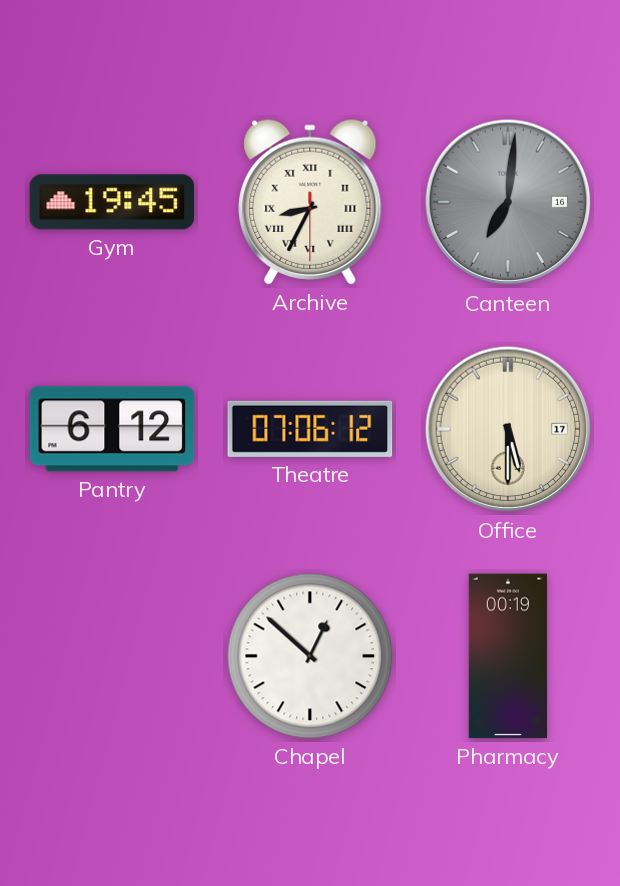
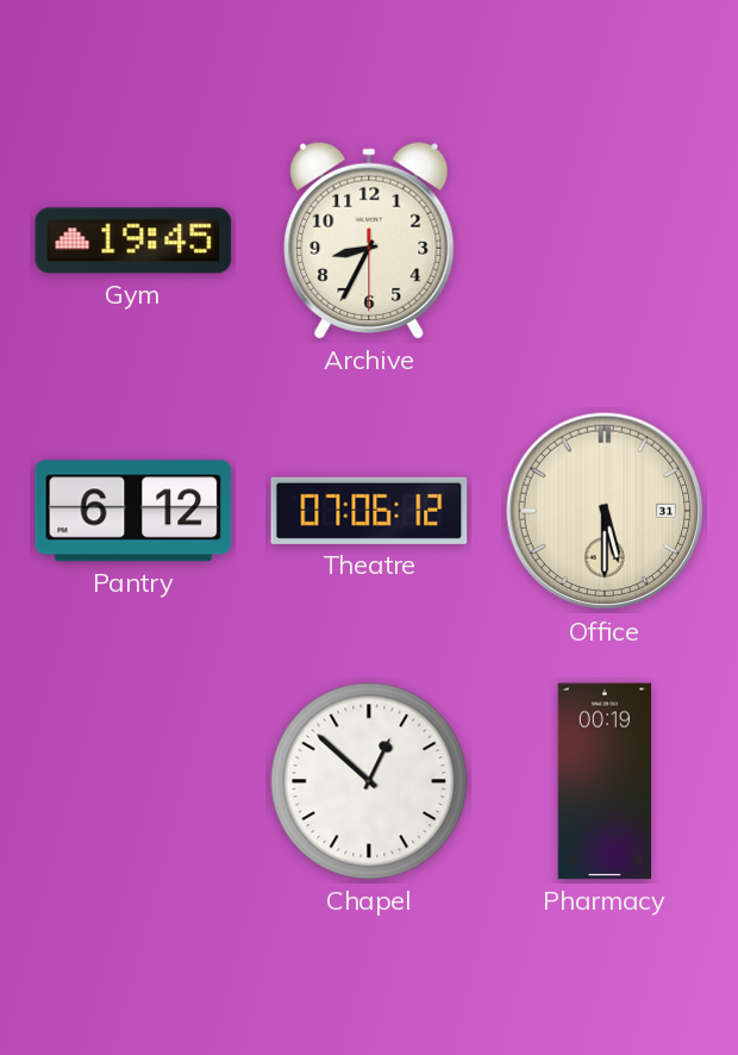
Archive numerals: Roman -> Arabic (369, 241)
Canteen: 7:01 -> none (508, 202)
Office date: 17 -> 31 (605, 511)
